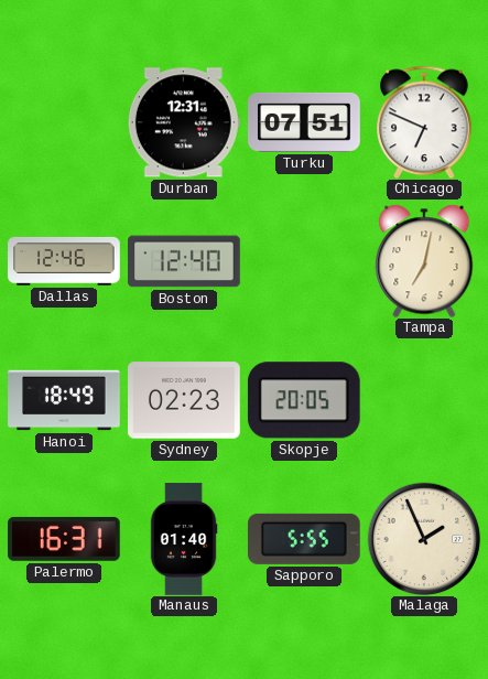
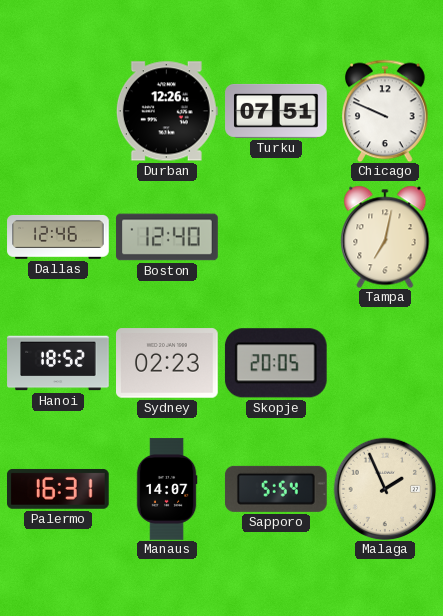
Durban: 12:31 -> 12:26 (167, 111)
Chicago: 6:49 -> 9:49 (385, 111)
Hanoi: 18:49 -> 18:52 (58, 363)
Manaus: 01:40 -> 14:07 (167, 489)
Sapporo: 5:55 -> 5:54 (276, 489)
